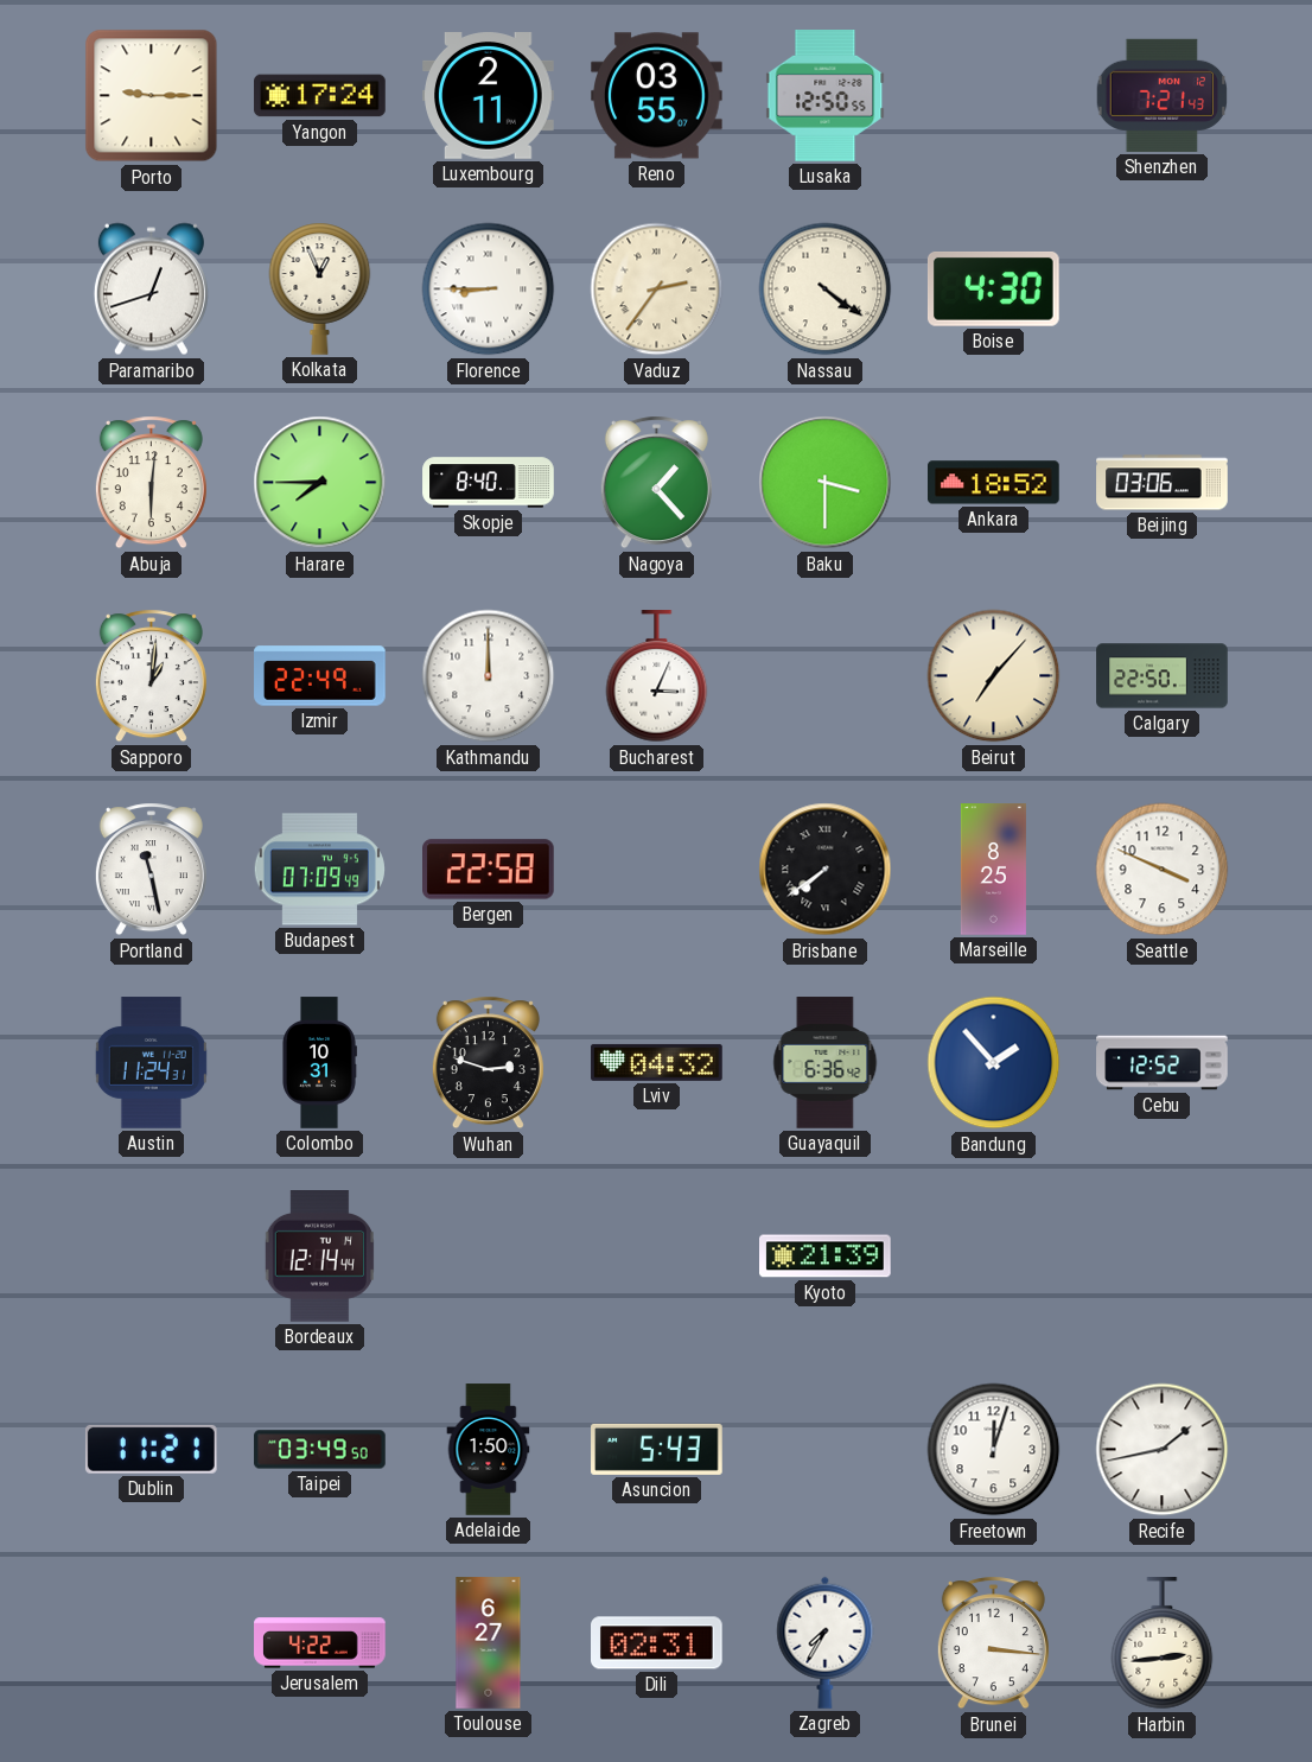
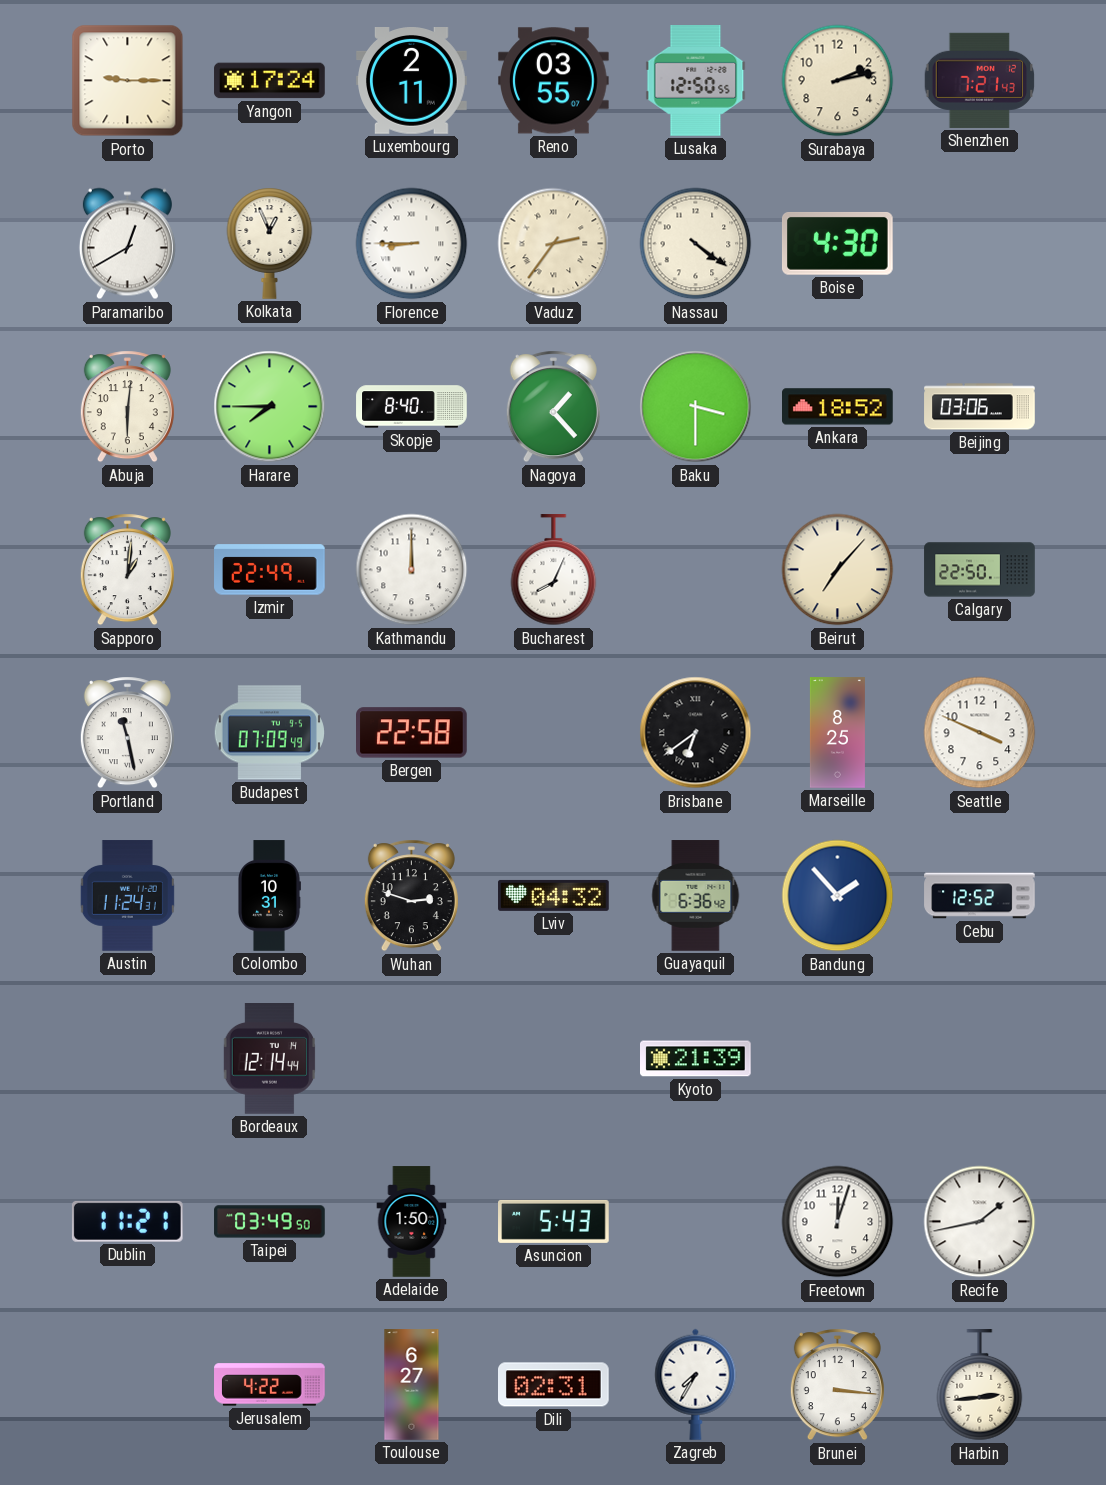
Surabaya: none -> 2:13 (838, 81)
Paramaribo: 12:42 -> 12:40 (127, 244)
Bucharest: 3:04 -> 8:04 (554, 570)
Brisbane: 7:39 -> 6:39 (696, 733)
